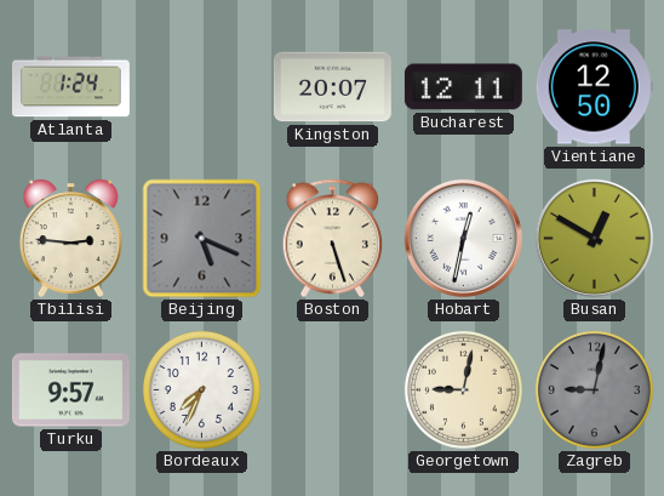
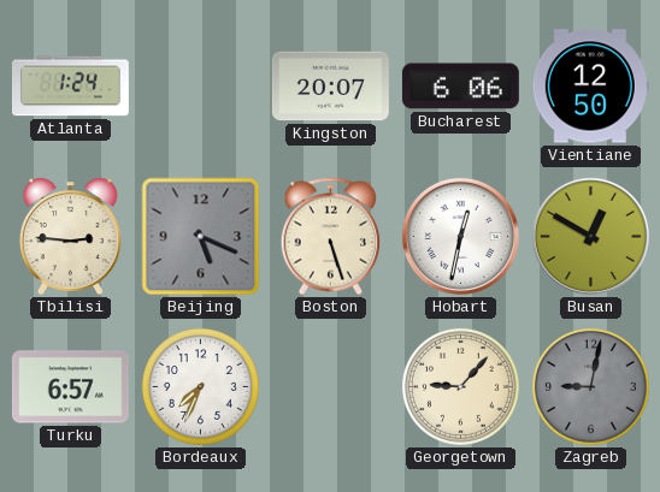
Bucharest: 12:11 -> 6:06 (460, 87)
Turku: 9:57 -> 6:57 (70, 387)
Georgetown: 9:02 -> 9:07 (460, 386)
